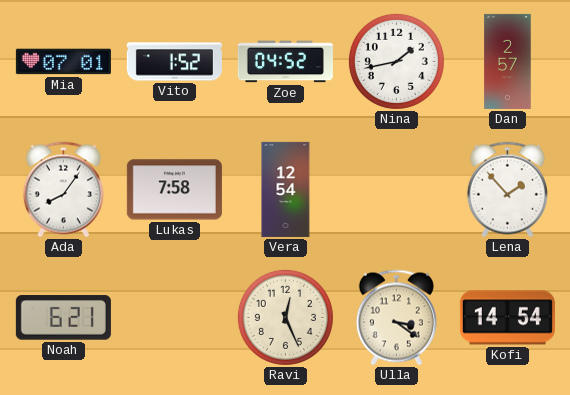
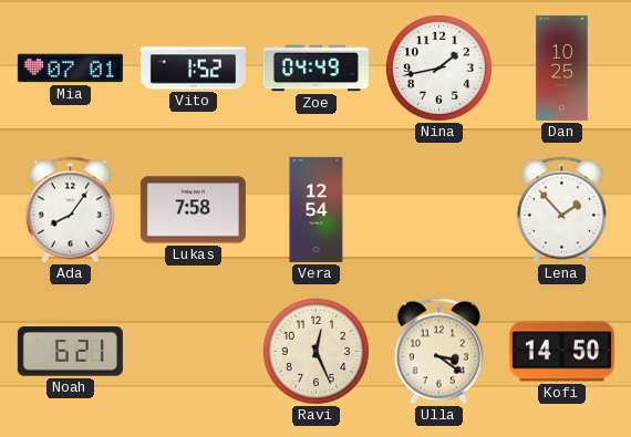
Zoe: 04:52 -> 04:49 (316, 69)
Dan: 2:57 -> 10:25 (562, 67)
Kofi: 14:54 -> 14:50 (561, 352)
